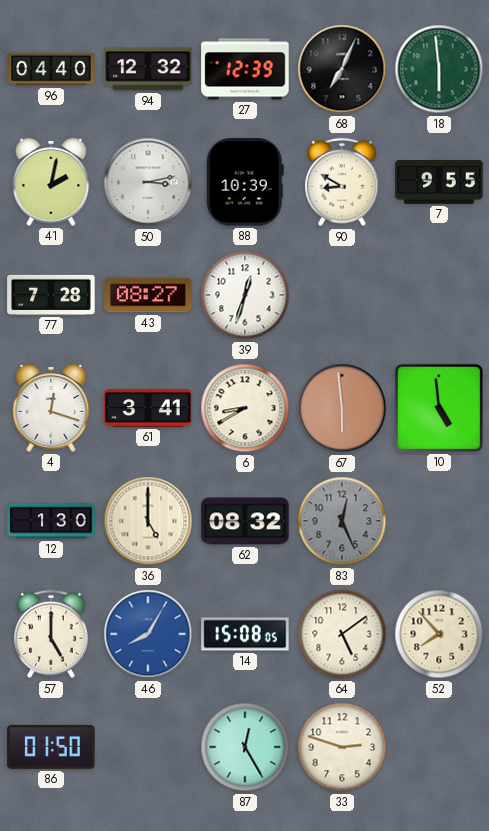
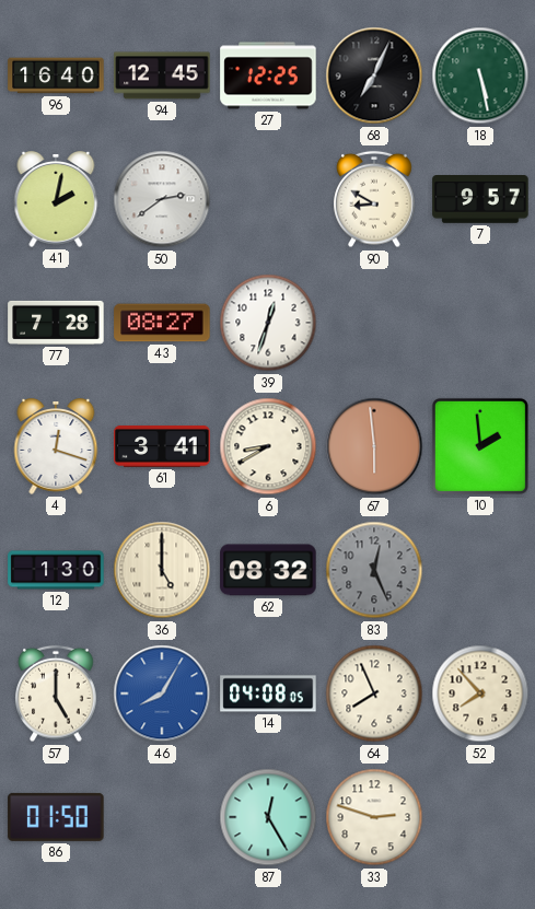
96: 04:40 -> 16:40 (56, 75)
94: 12:32 -> 12:45 (162, 75)
27: 12:39 -> 12:25 (268, 75)
18: 5:59 -> 5:28 (480, 75)
50: 3:13 -> 2:39 (162, 199)
88: 10:39 -> none (245, 182)
7: 9:55 -> 9:57 (480, 199)
10: 4:59 -> 1:59 (480, 446)
14: 15:08 -> 04:08 (268, 694)
64: 5:09 -> 7:56 (374, 694)
